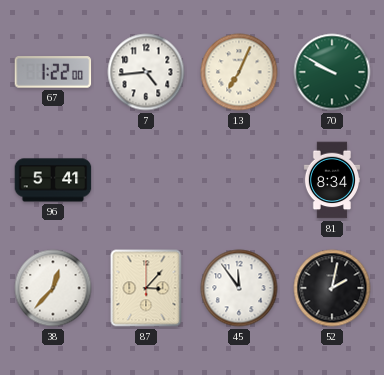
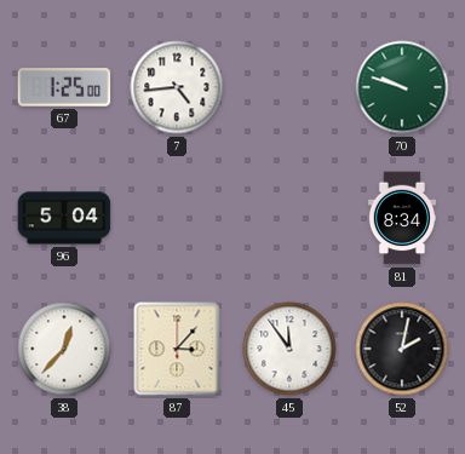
67: 1:22 -> 1:25 (64, 87)
13: 7:04 -> none (239, 72)
70: 9:50 -> 9:48 (402, 87)
96: 5:41 -> 5:04 (64, 218)
